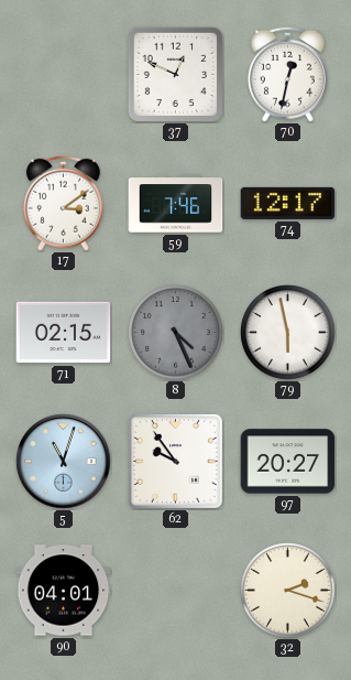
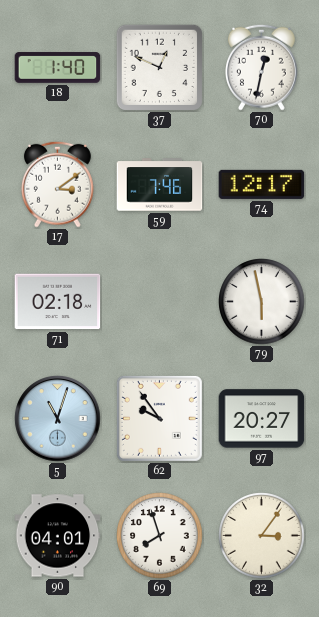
18: none -> 1:40 (58, 68)
71: 02:15 -> 02:18 (58, 302)
8: 4:26 -> none (176, 333)
69: none -> 7:57 (160, 536)
32: 2:18 -> 3:06 (262, 536)
